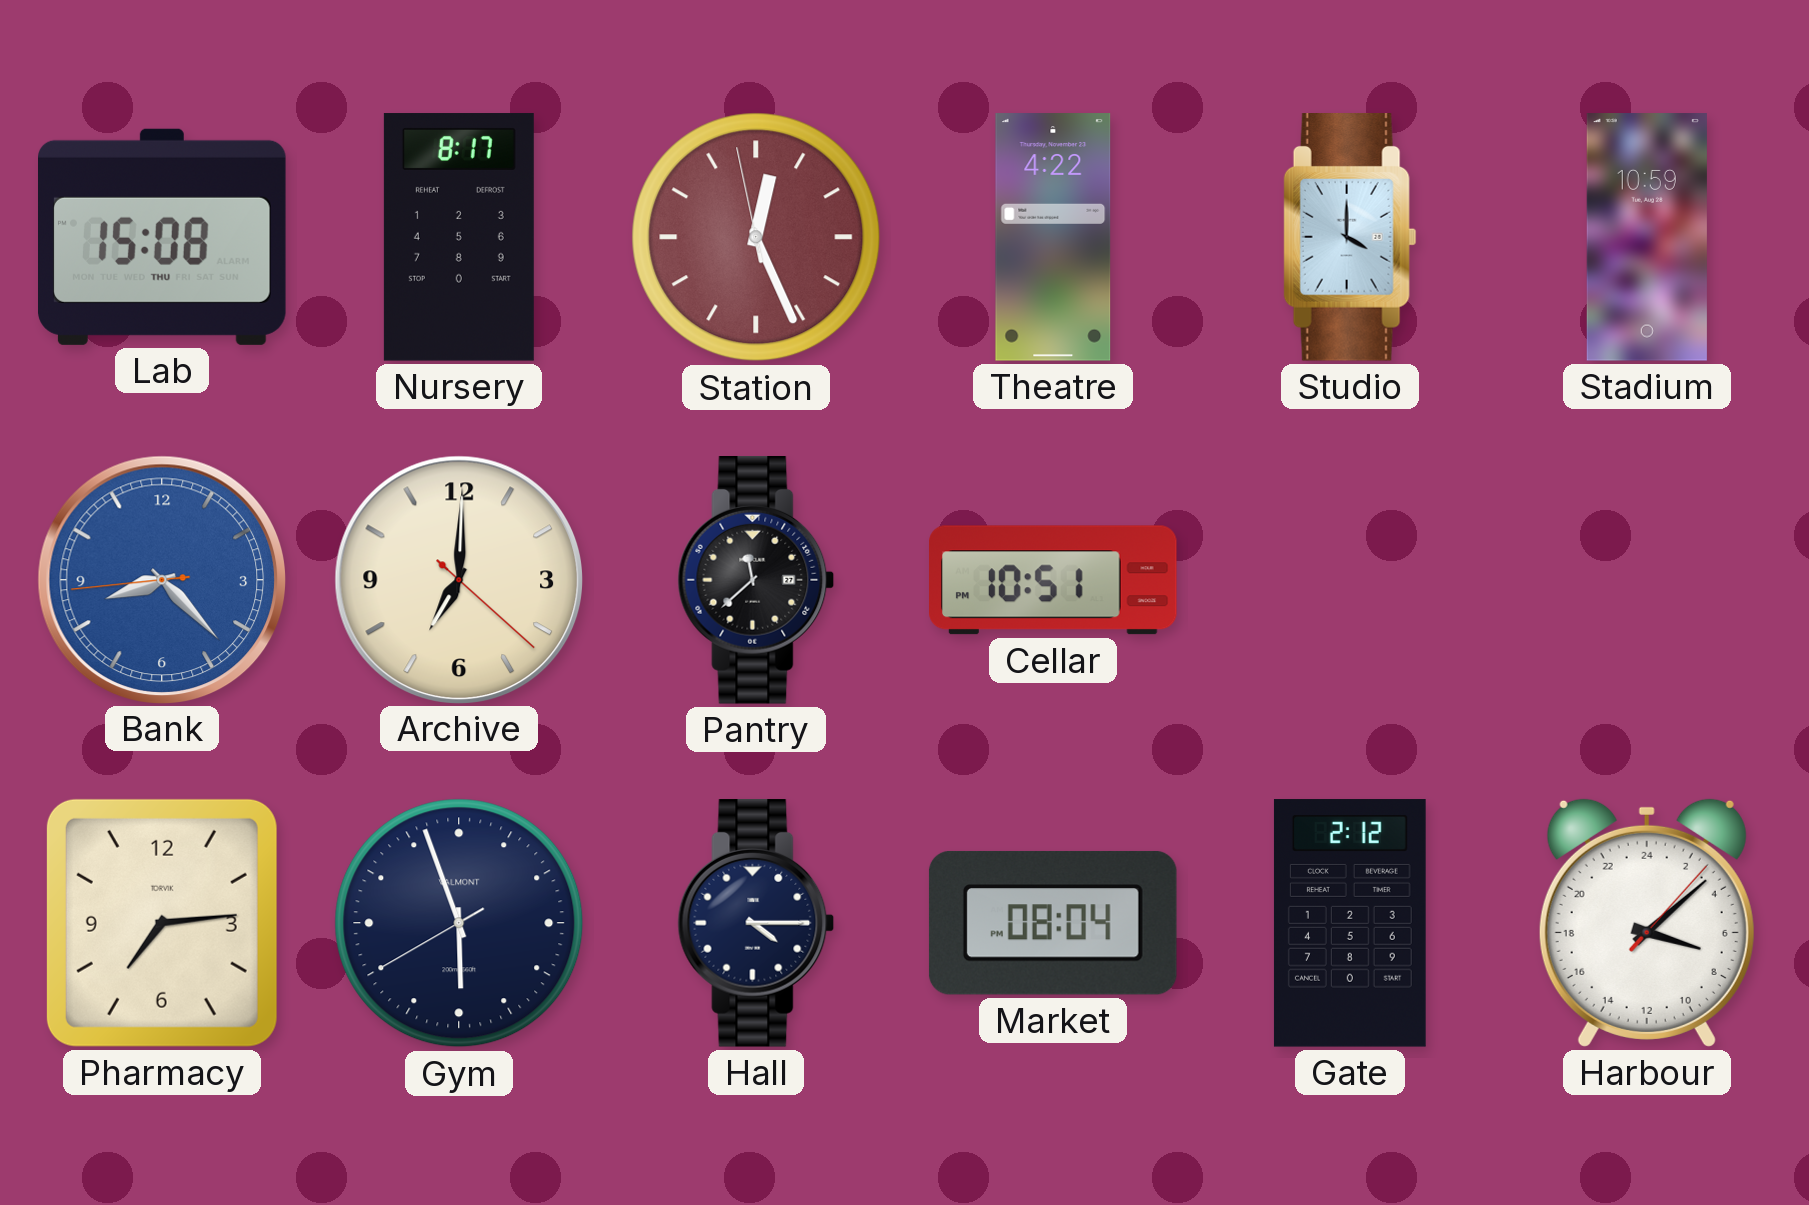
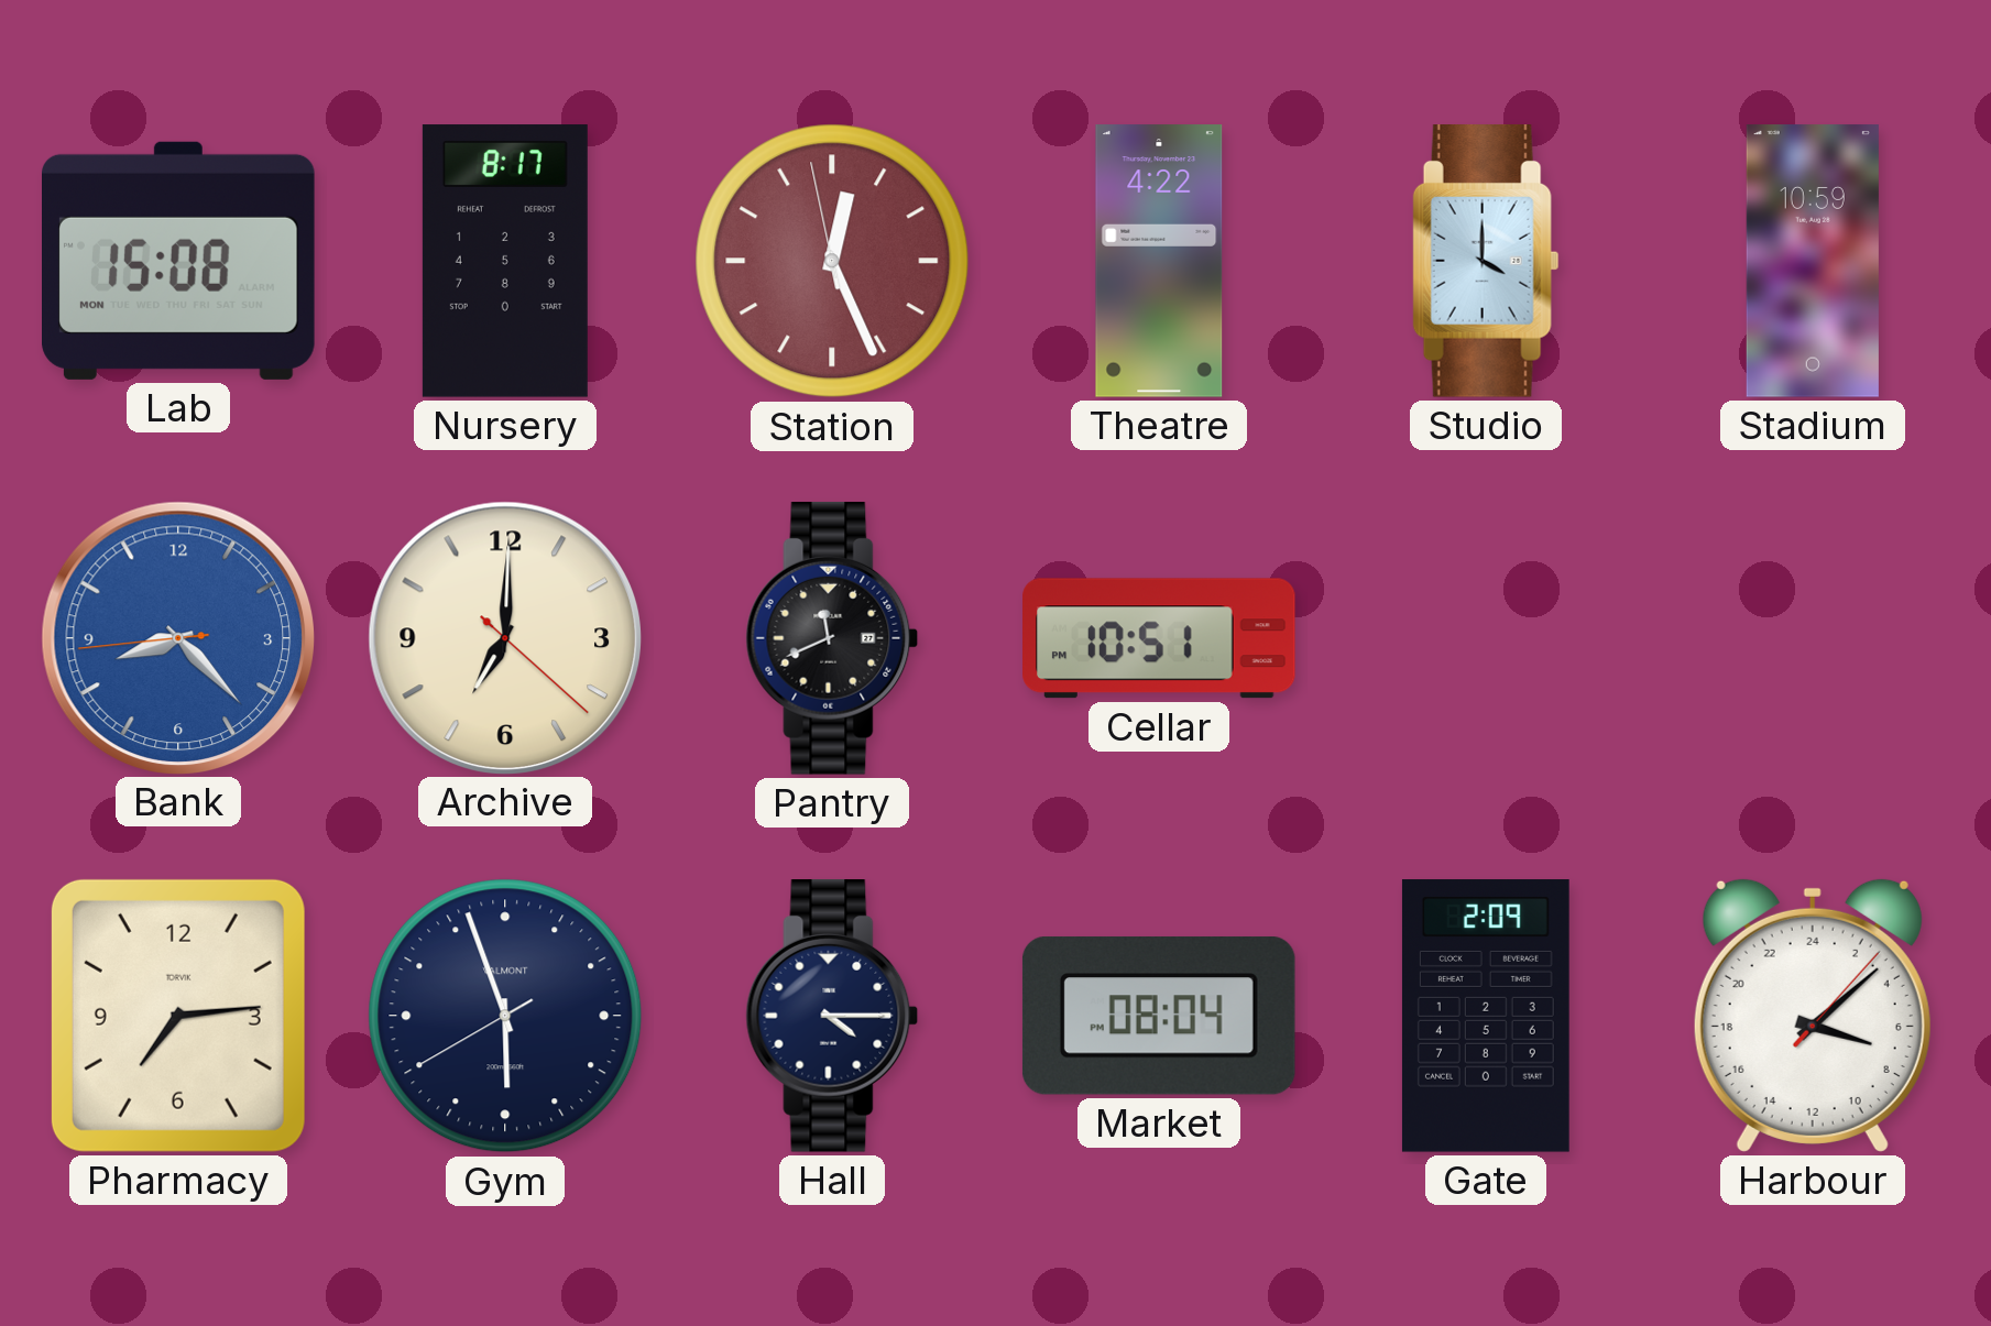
Lab date: THU -> MON (179, 261)
Pantry: 11:38 -> 11:41 (832, 639)
Gate: 2:12 -> 2:09 (1486, 1016)
